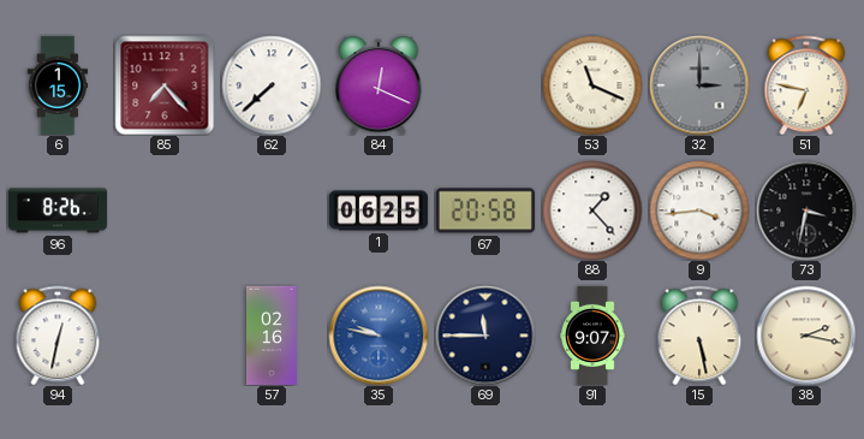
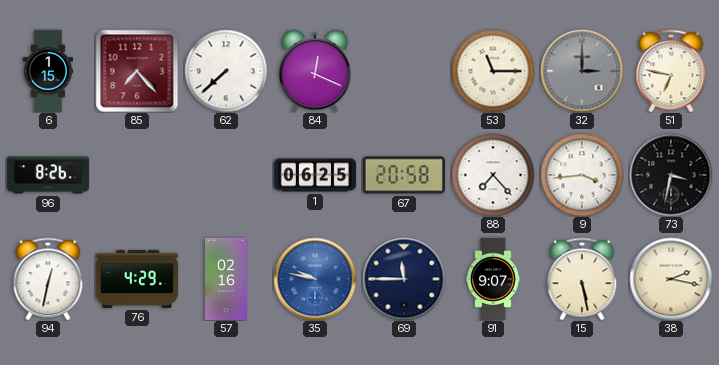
53: 11:19 -> 11:15 (493, 71)
88: 1:23 -> 7:23 (493, 175)
76: none -> 4:29 (137, 279)
